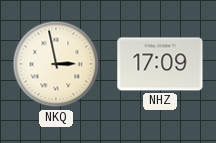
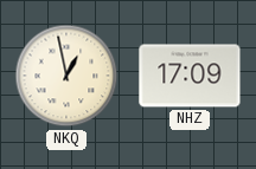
NKQ: 2:58 -> 12:58 (66, 76)
